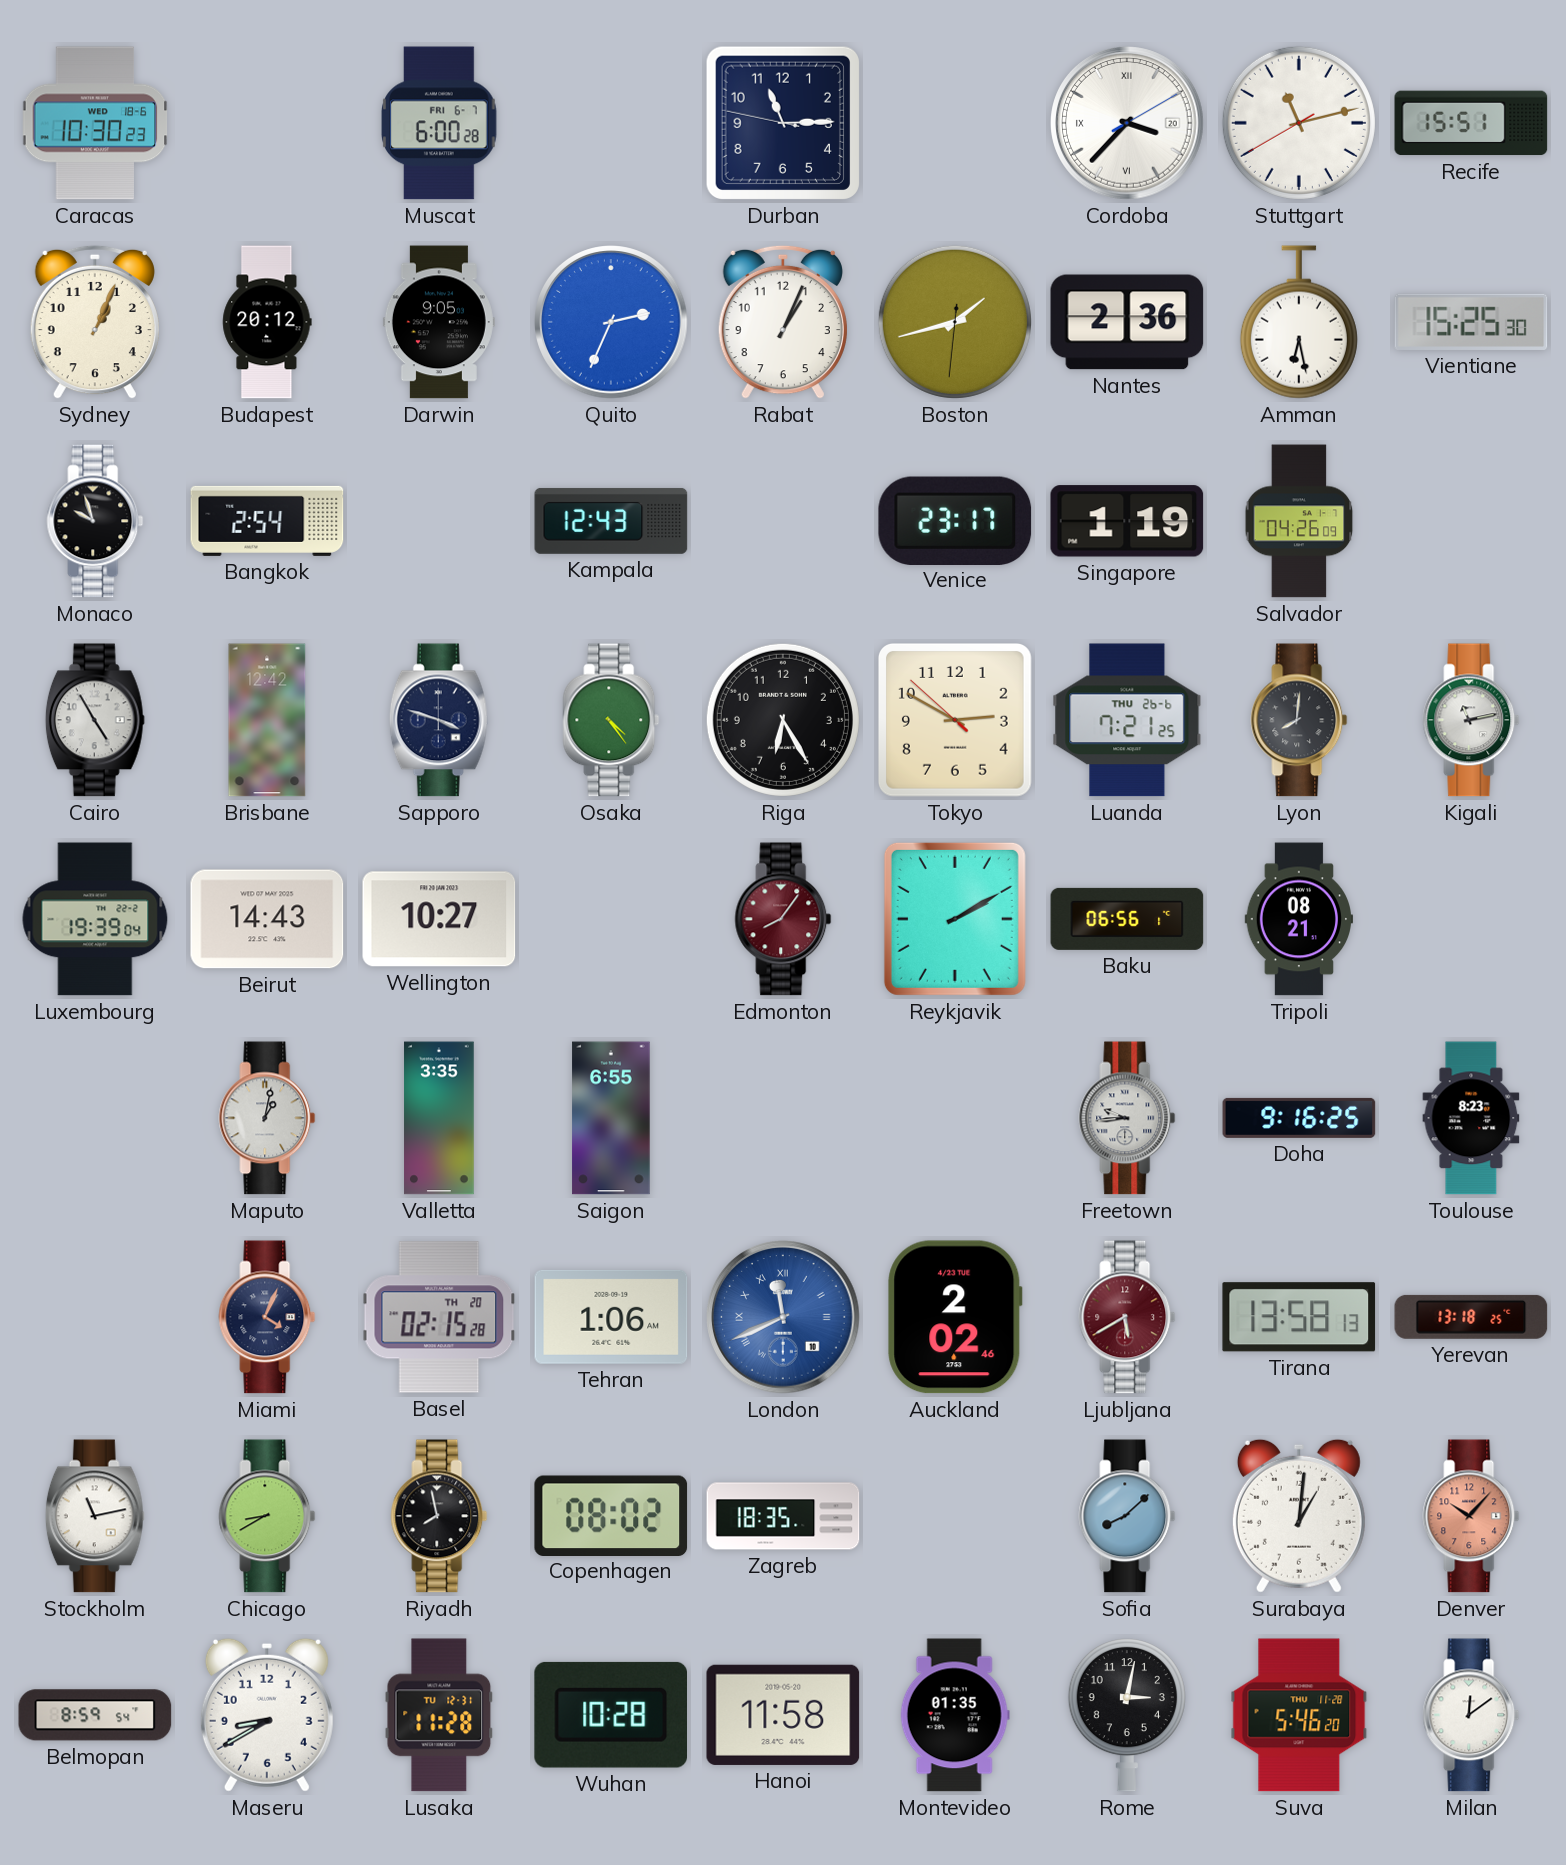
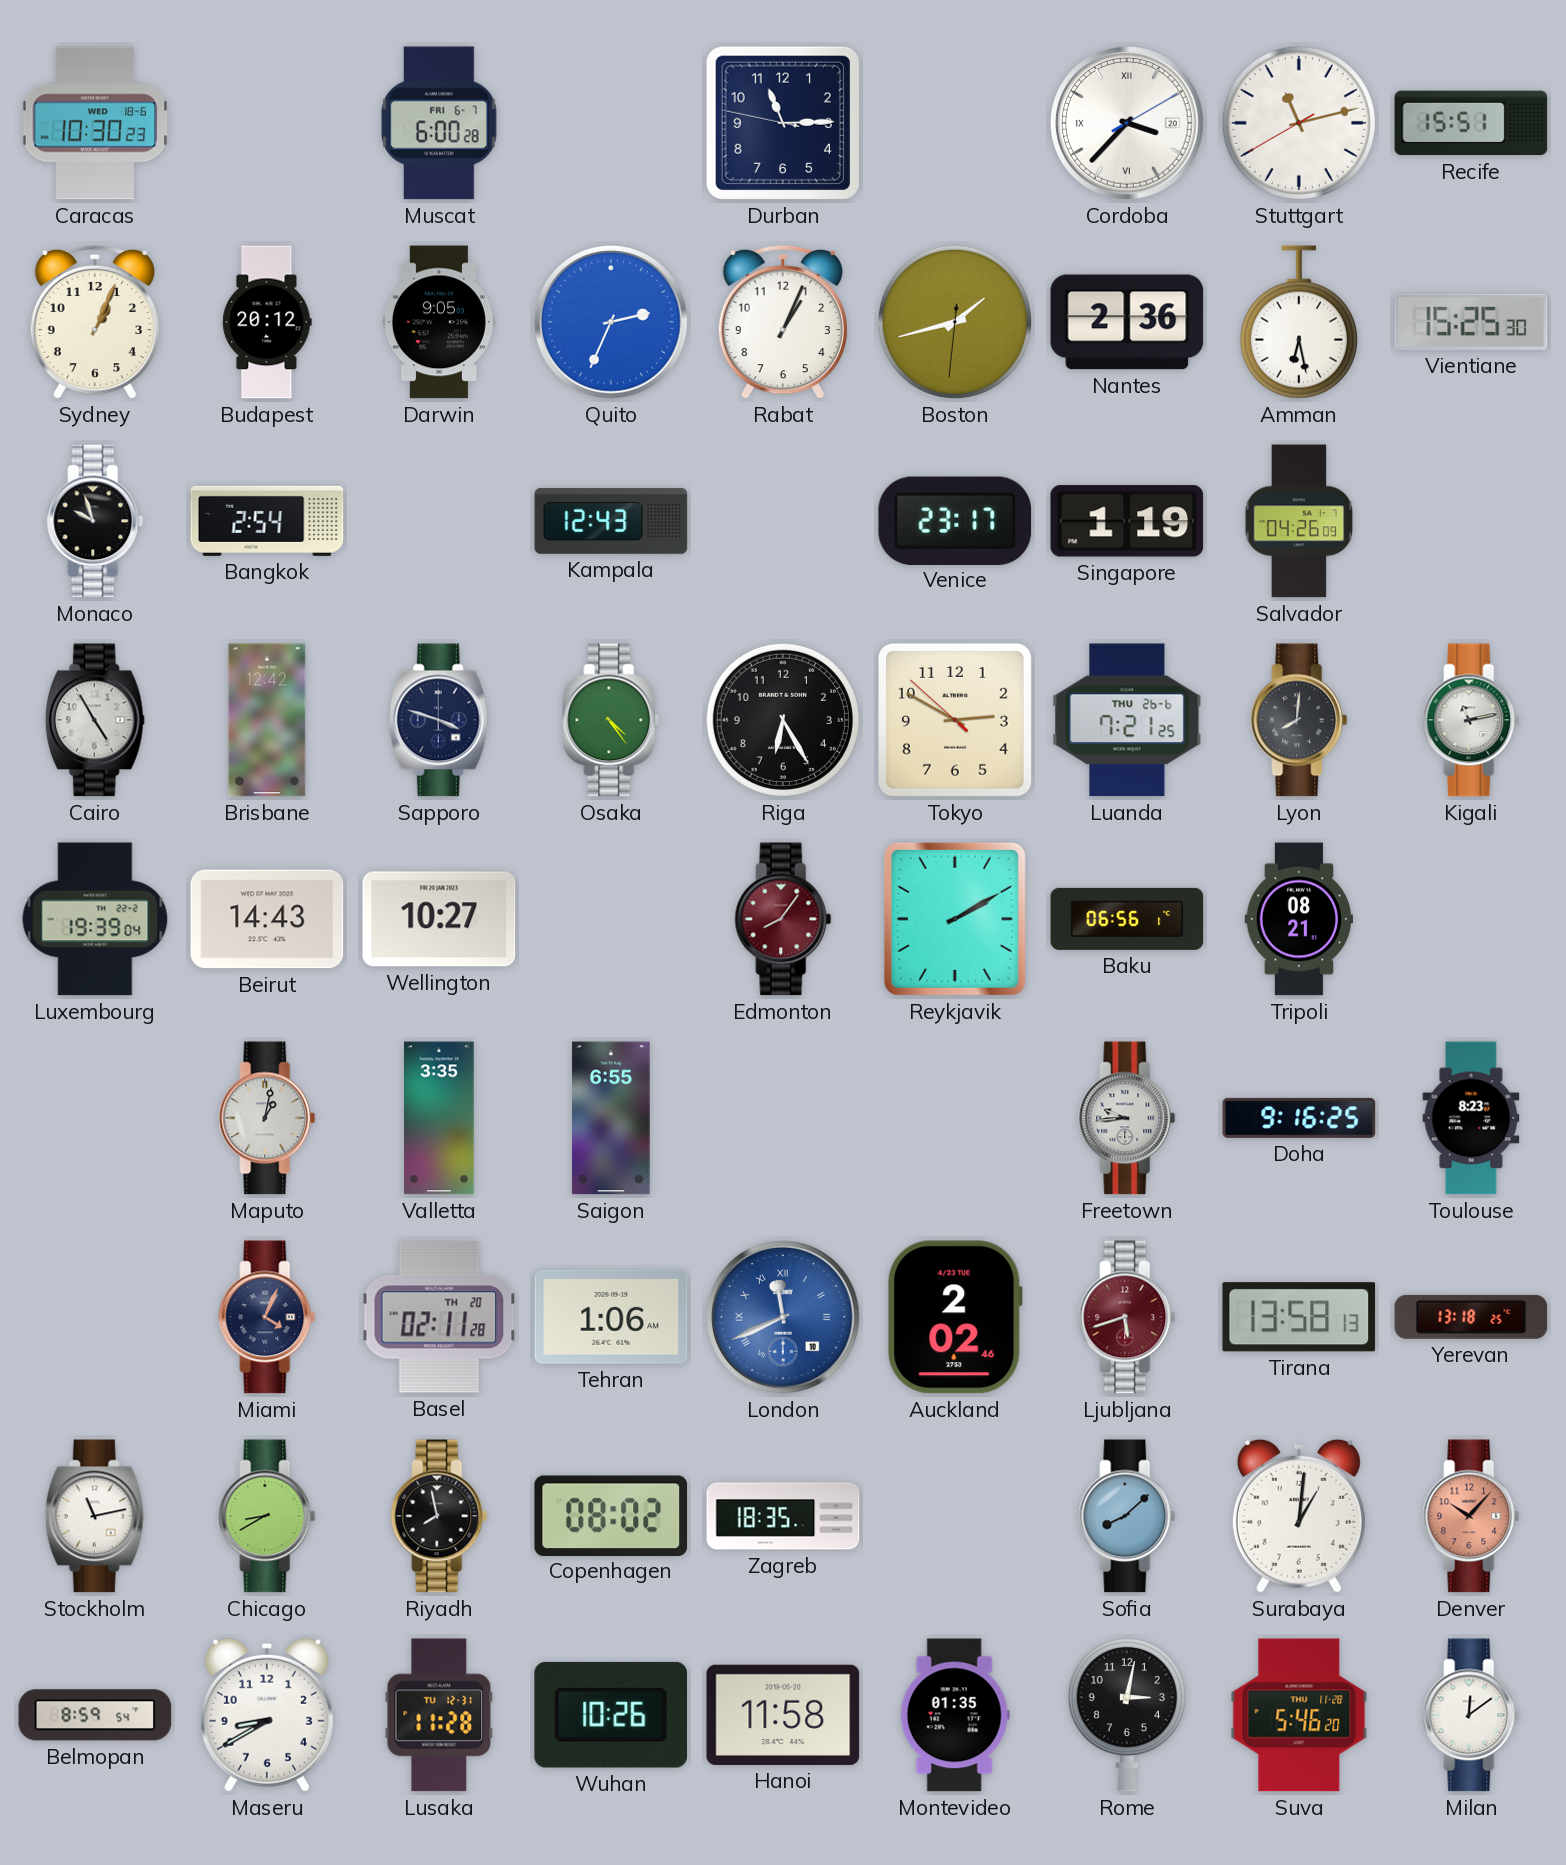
Basel: 02:15 -> 02:11 (439, 1317)
Ljubljana: 5:40 -> 5:42 (1127, 1317)
Wuhan: 10:28 -> 10:26 (610, 1715)
